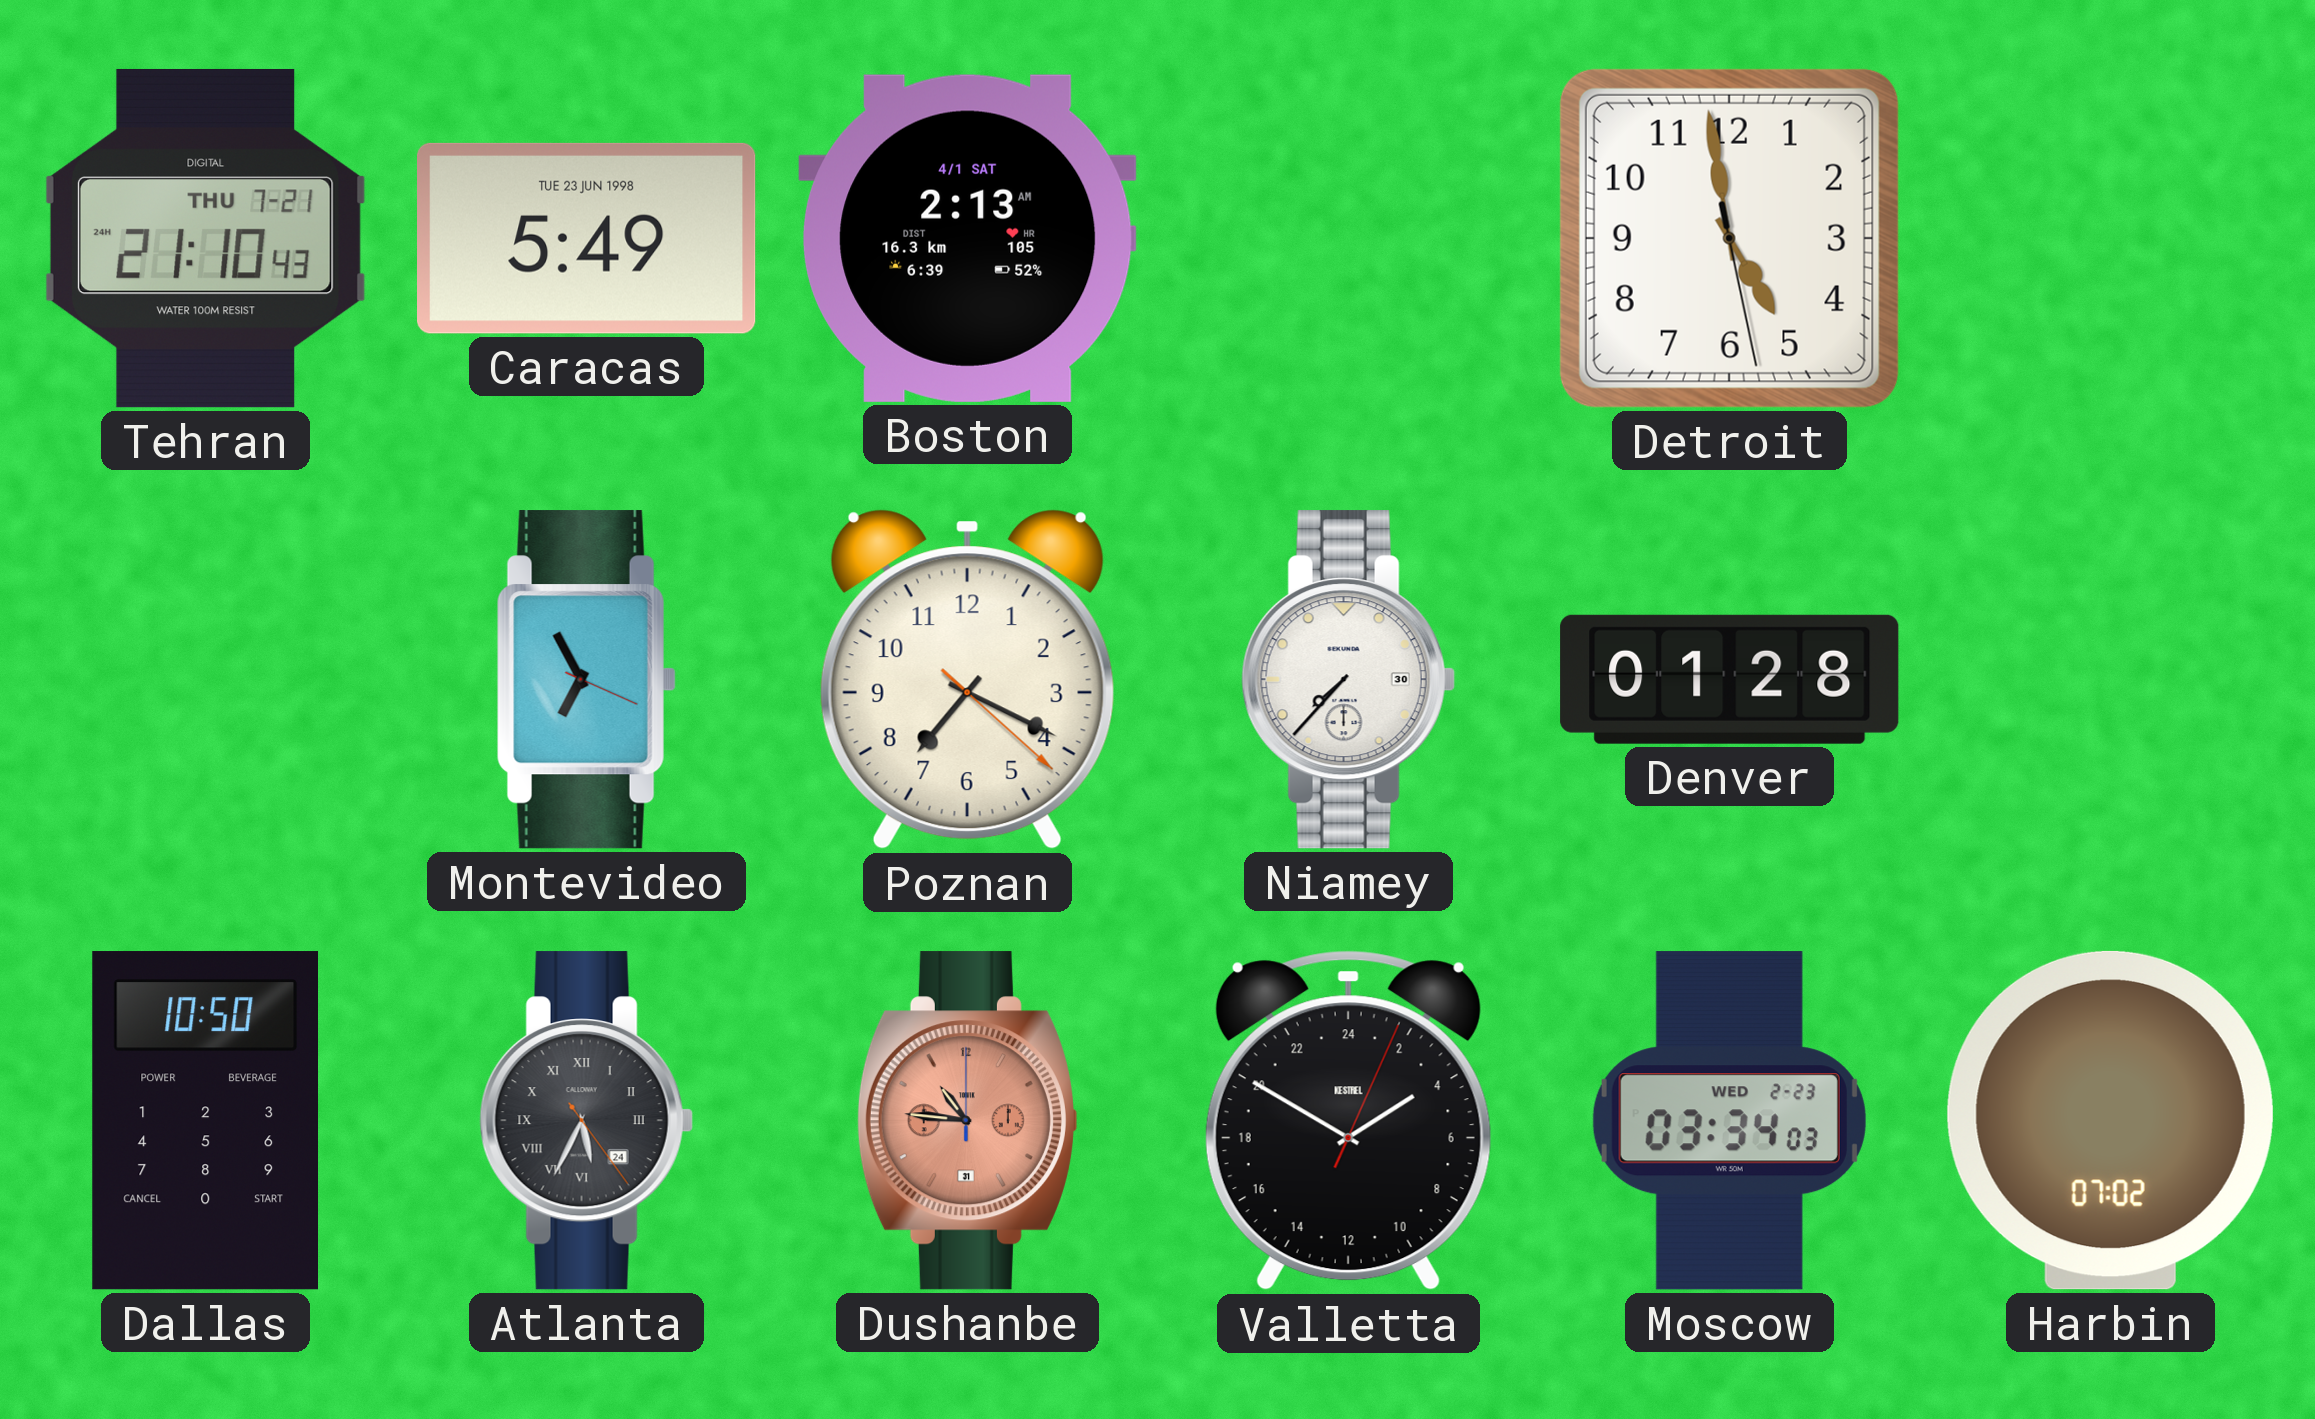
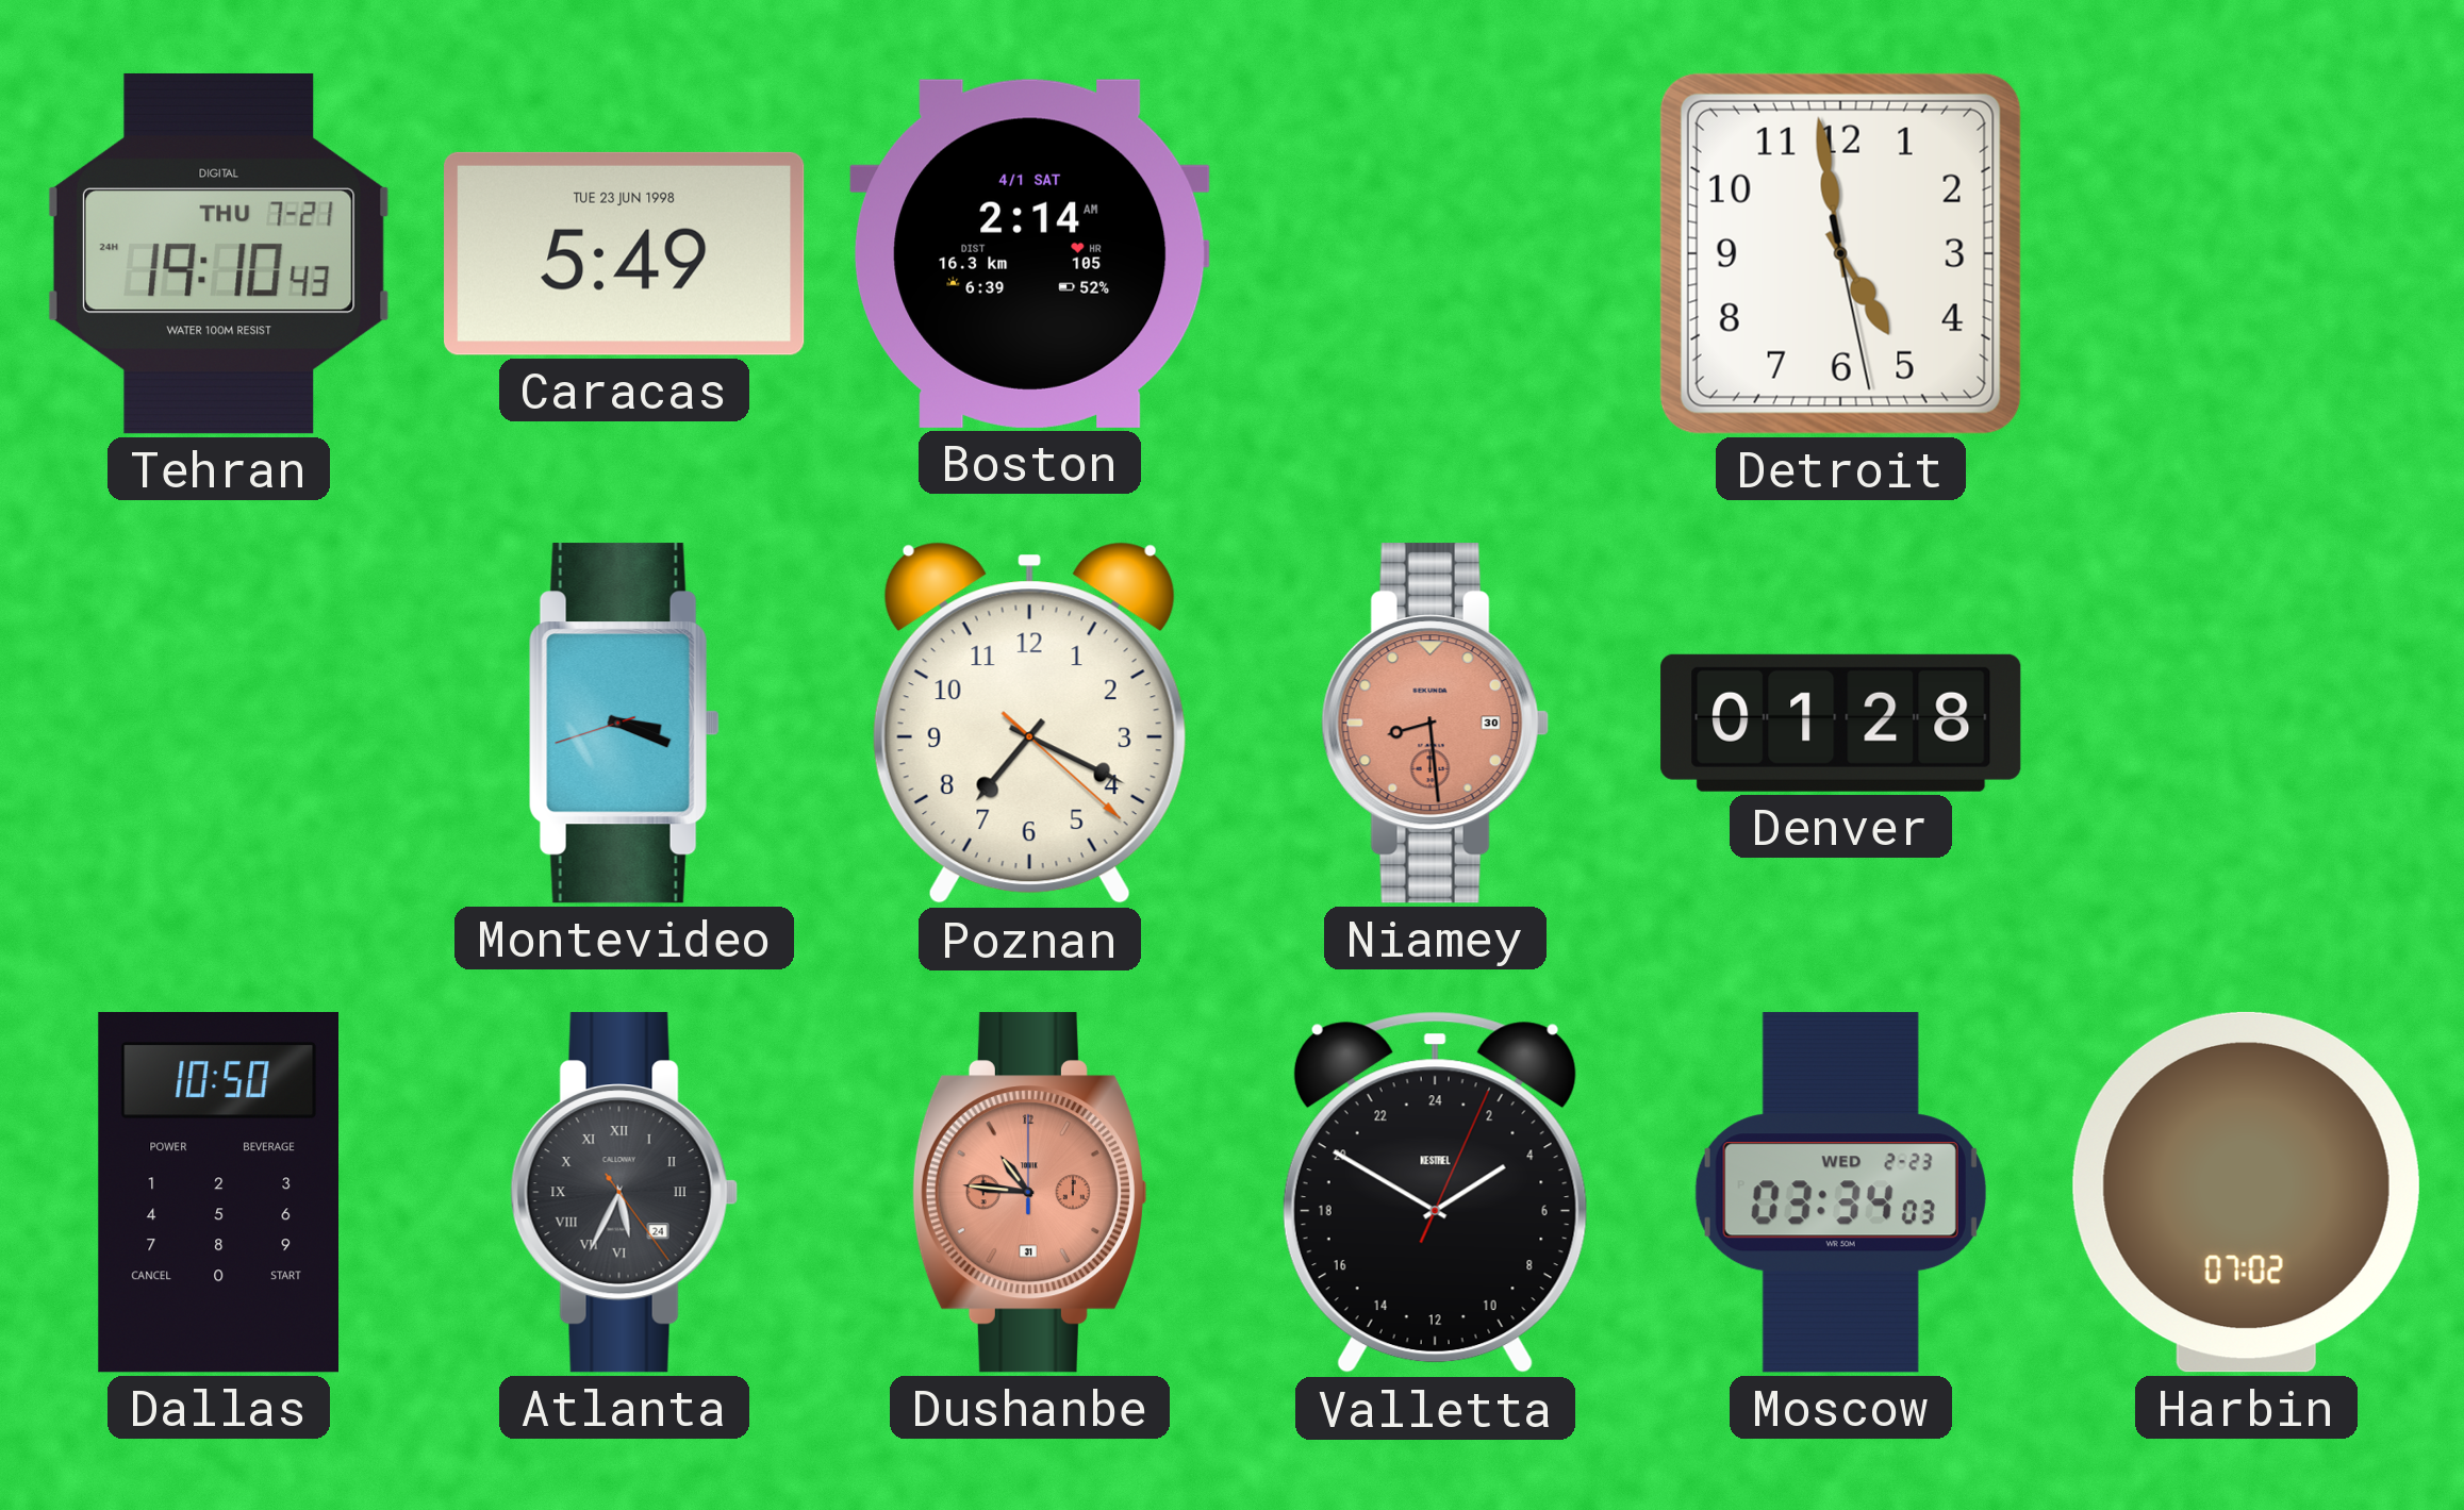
Tehran: 21:10 -> 19:10 (218, 253)
Boston: 2:13 -> 2:14 (1030, 253)
Montevideo: 6:55 -> 3:18 (624, 724)
Niamey: 7:37 -> 8:29 (1435, 724)
Niamey dial: white -> salmon (1435, 724)
